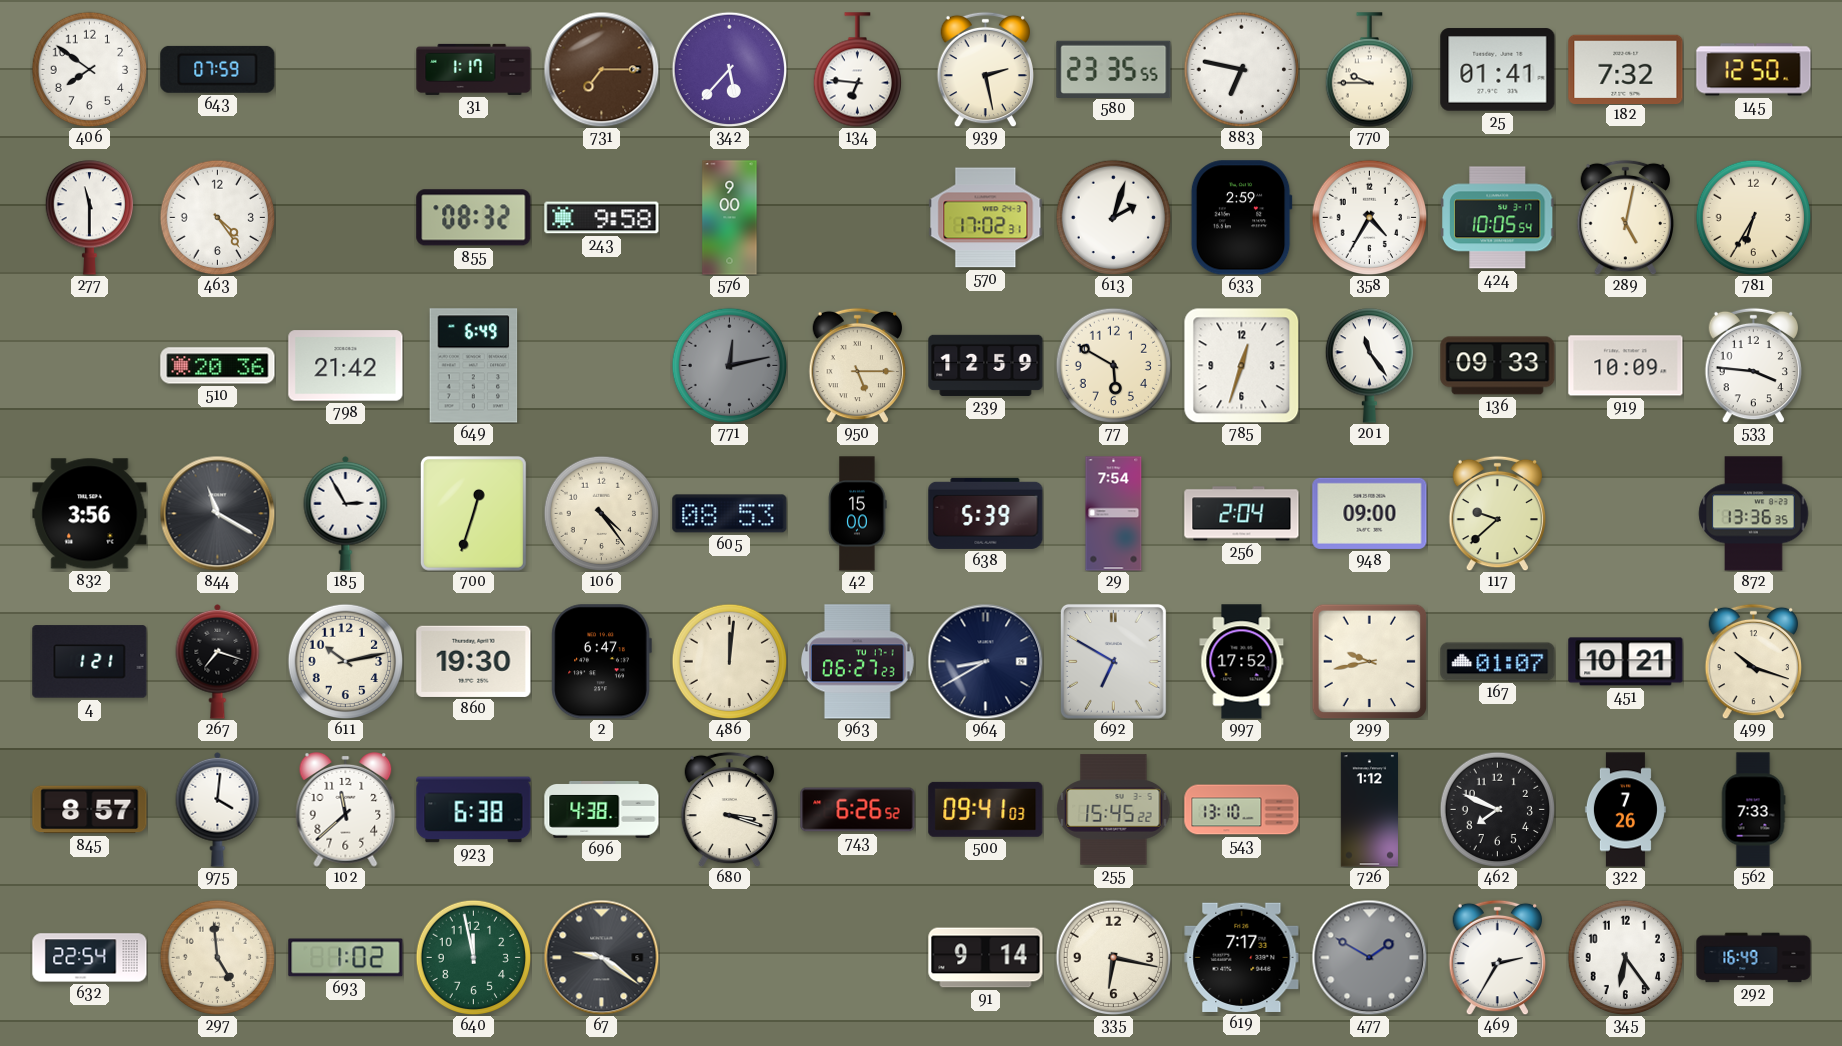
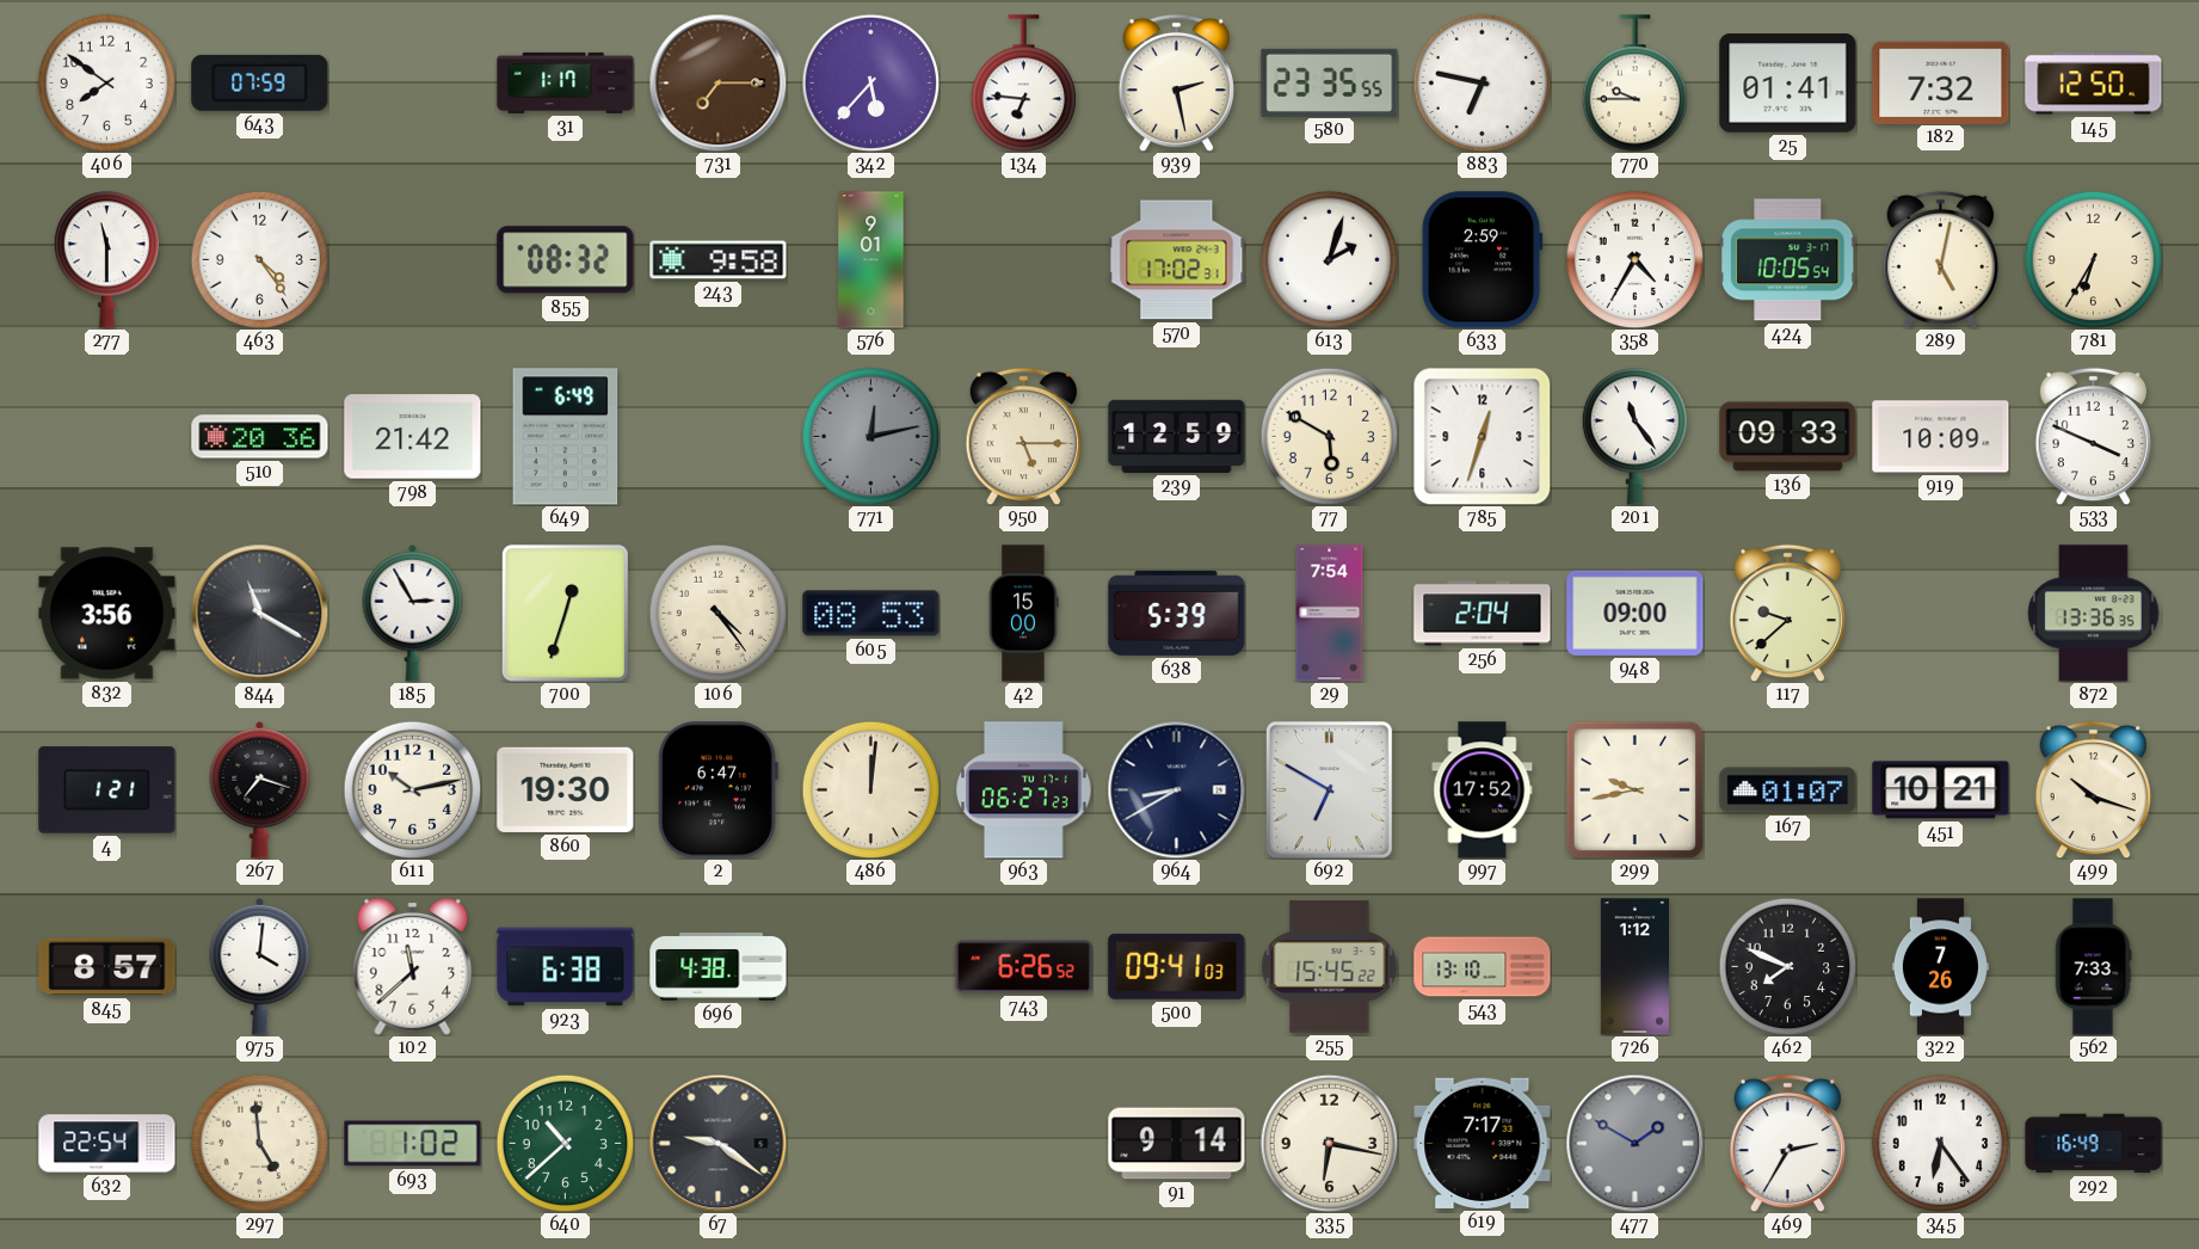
576: 9:00 -> 9:01 (871, 260)
533: 3:46 -> 3:49 (2093, 436)
680: 3:18 -> none (729, 809)
640: 11:58 -> 10:38 (565, 1143)
